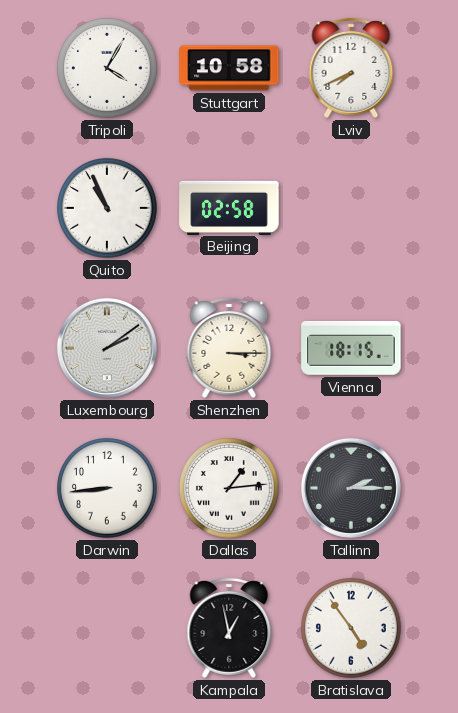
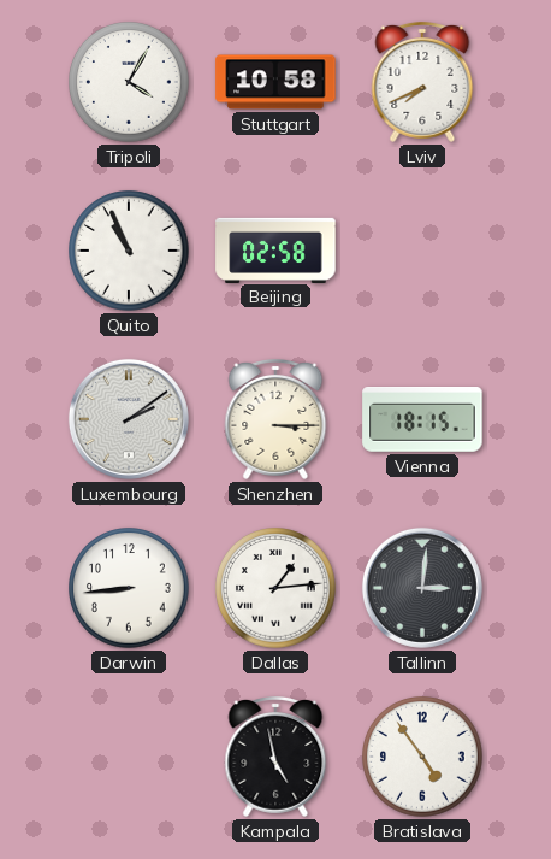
Tallinn: 2:15 -> 3:01 (422, 588)
Kampala: 12:58 -> 4:58 (275, 757)
